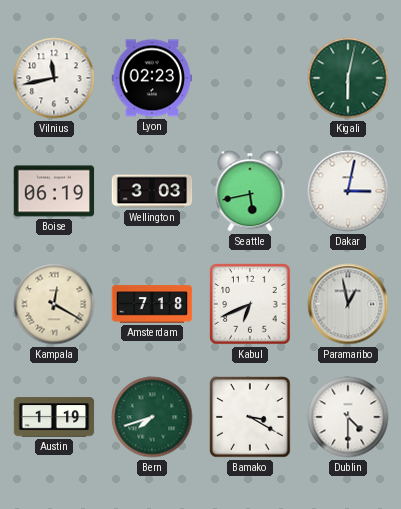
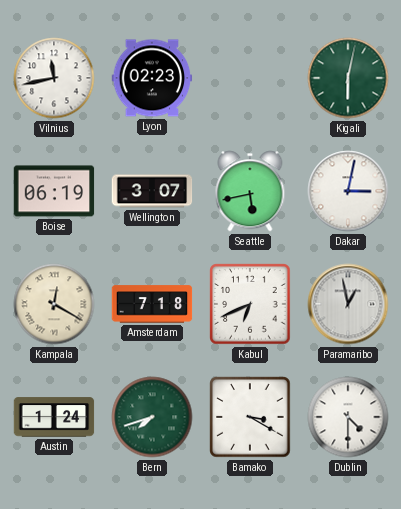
Wellington: 3:03 -> 3:07 (152, 191)
Austin: 1:19 -> 1:24 (54, 417)
